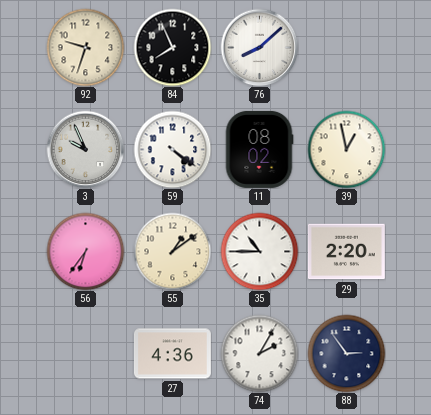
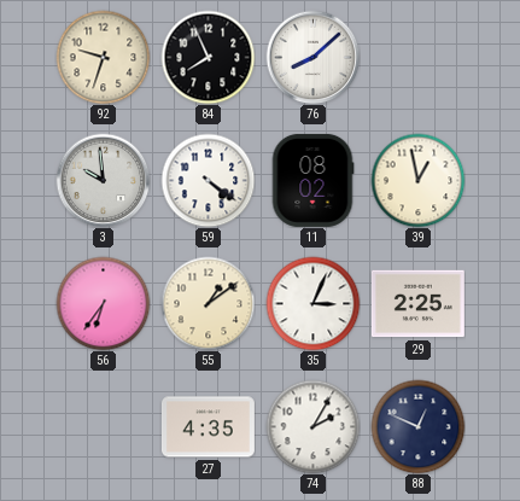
3: 9:56 -> 9:59 (103, 180)
35: 10:45 -> 3:04 (312, 303)
29: 2:20 -> 2:25 (417, 304)
27: 4:36 -> 4:35 (208, 427)
88: 2:54 -> 12:49 (417, 426)
